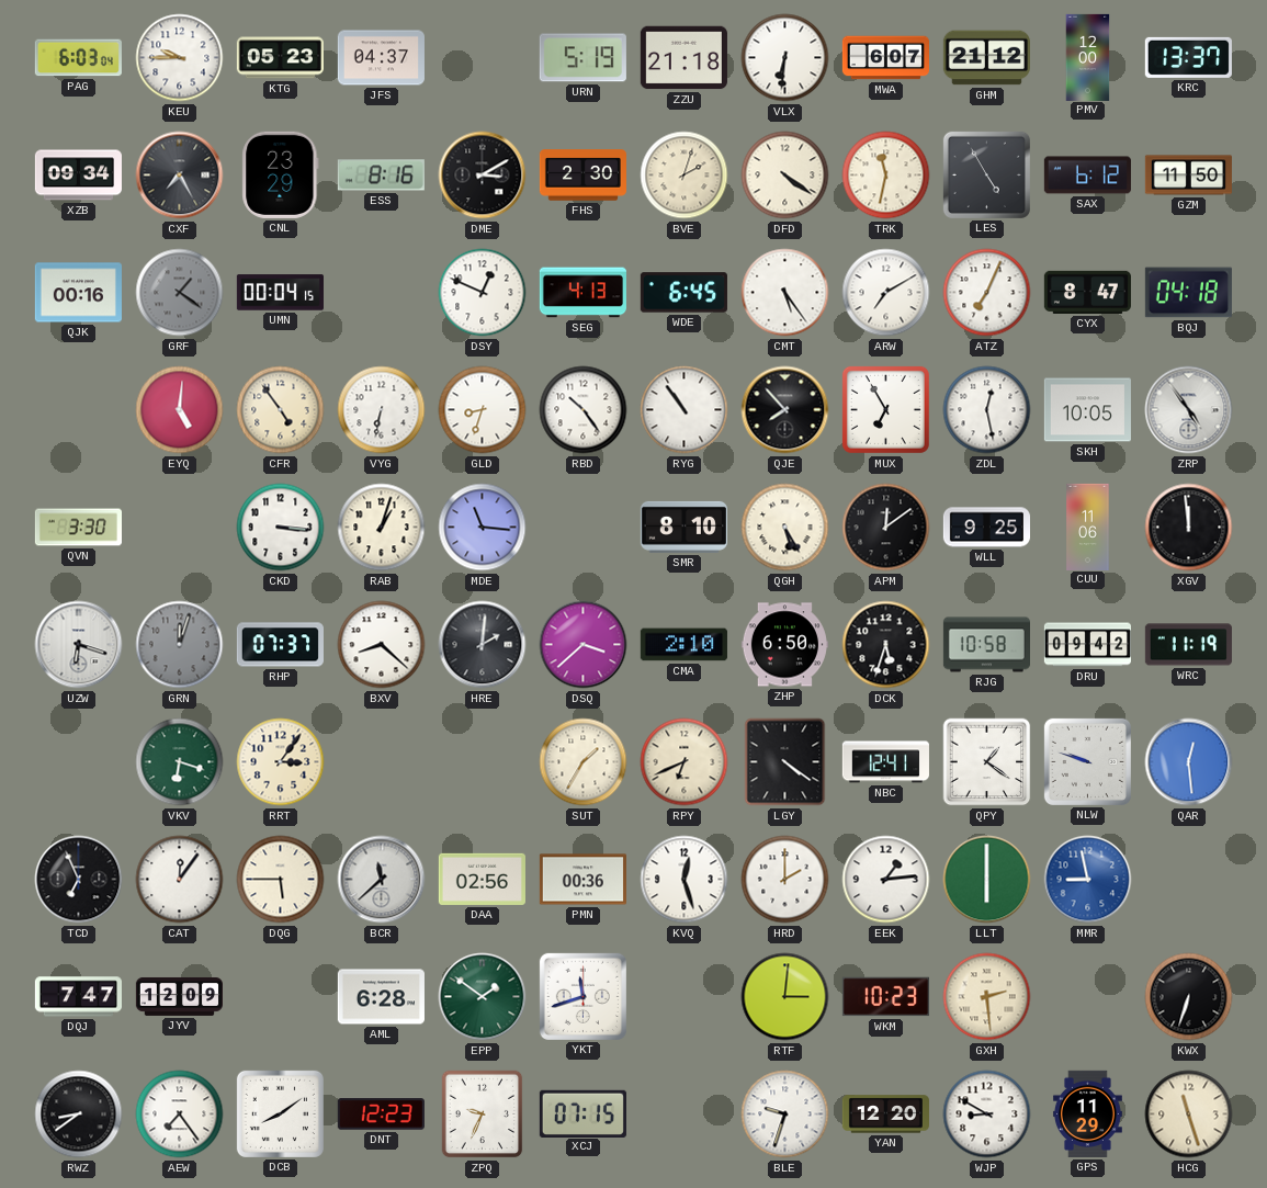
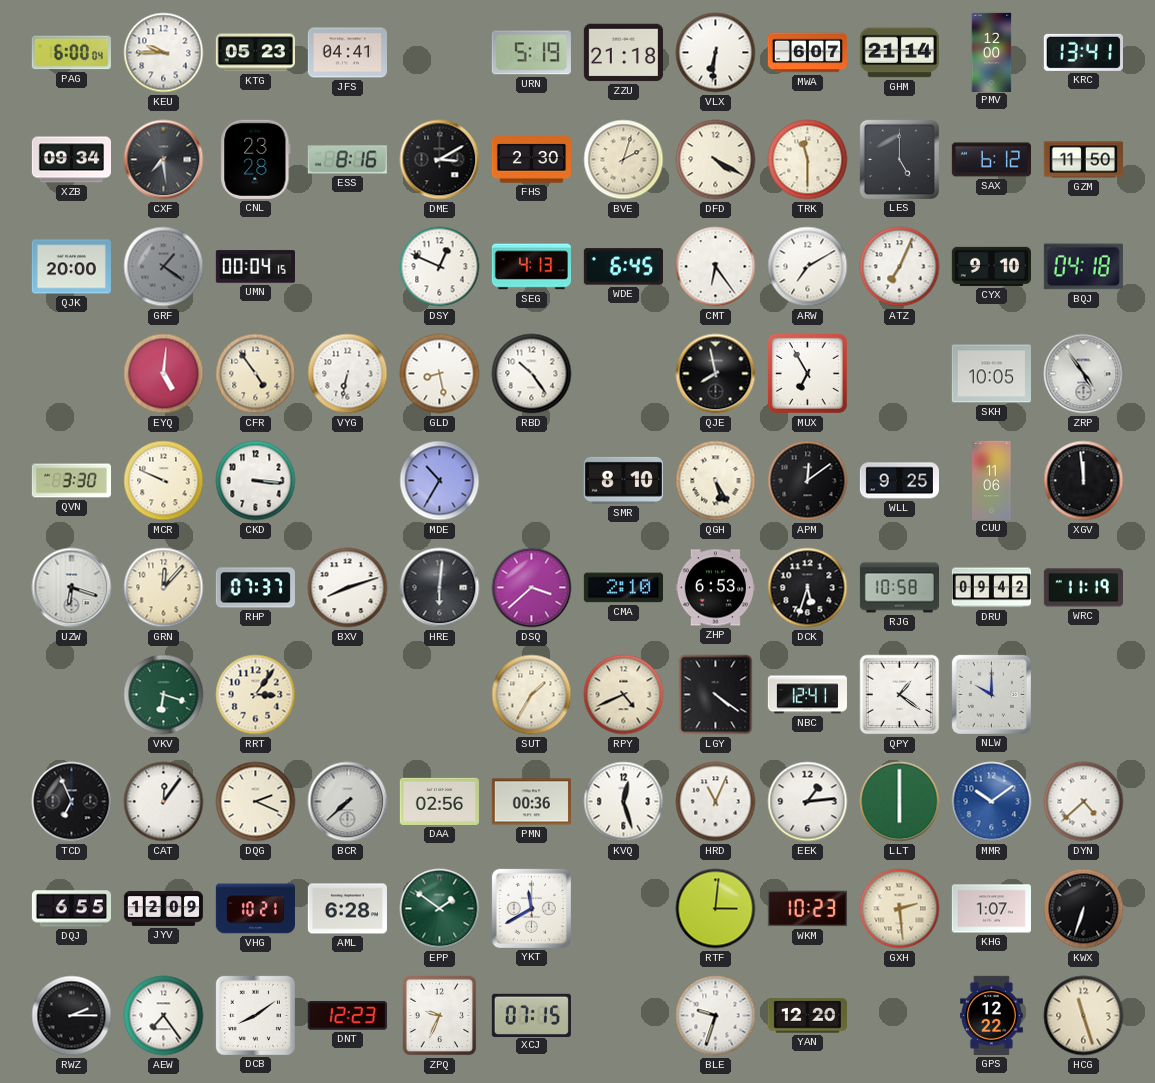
PAG: 6:03 -> 6:00 (71, 53)
JFS: 04:37 -> 04:41 (347, 53)
GHM: 21:12 -> 21:14 (899, 53)
KRC: 13:37 -> 13:41 (1083, 52)
CXF: 7:25 -> 7:29 (164, 160)
CNL: 23:29 -> 23:28 (256, 159)
DFD: 4:21 -> 4:20 (716, 160)
TRK: 11:32 -> 11:30 (808, 160)
LES: 4:55 -> 5:00 (899, 159)
QJK: 00:16 -> 20:00 (71, 267)
CMT: 5:24 -> 6:24 (716, 267)
CYX: 8:47 -> 9:10 (991, 266)
GLD: 8:33 -> 8:28 (440, 374)
RYG: 10:54 -> none (685, 410)
QJE: 7:53 -> 7:58 (716, 374)
ZDL: 12:28 -> none (987, 410)
MCR: none -> 9:49 (164, 481)
RAB: 1:03 -> none (382, 528)
MDE: 11:16 -> 10:35 (440, 481)
GRN: 12:03 -> 12:07 (164, 588)
GRN dial: grey -> cream (164, 588)
BXV: 8:22 -> 8:12 (348, 588)
HRE: 2:01 -> 6:01 (440, 588)
ZHP: 6:50 -> 6:53 (715, 588)
RPY: 6:41 -> 4:41 (624, 695)
NLW: 9:48 -> 10:00 (991, 694)
QAR: 12:29 -> none (1189, 762)
DQG: 5:45 -> 2:19 (256, 802)
BCR: 11:38 -> 7:38 (348, 802)
HRD: 2:00 -> 11:04 (716, 802)
MMR: 8:58 -> 10:09 (992, 802)
DYN: none -> 4:38 (1084, 802)
DQJ: 7:47 -> 6:55 (71, 909)
VHG: none -> 10:21 (255, 909)
YKT: 11:42 -> 11:40 (531, 908)
KHG: none -> 1:07 (991, 909)
RWZ: 8:39 -> 2:15 (72, 1016)
WJP: 8:50 -> none (987, 1115)
GPS: 11:29 -> 12:22 (991, 1015)
